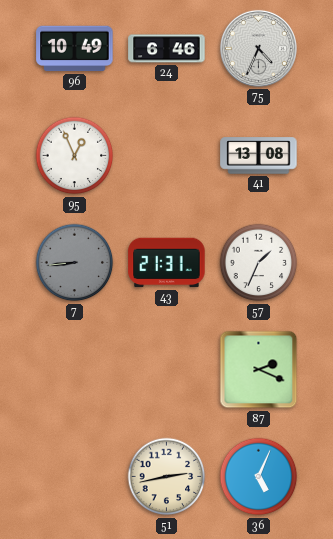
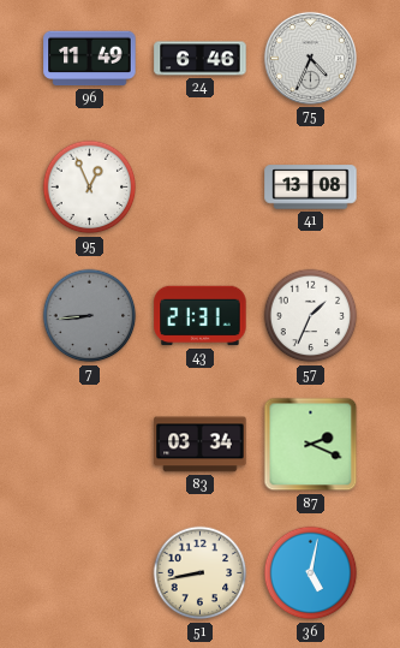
96: 10:49 -> 11:49 (90, 59)
83: none -> 03:34 (201, 445)
51: 2:43 -> 8:43 (201, 573)
36: 5:04 -> 5:02 (311, 573)
